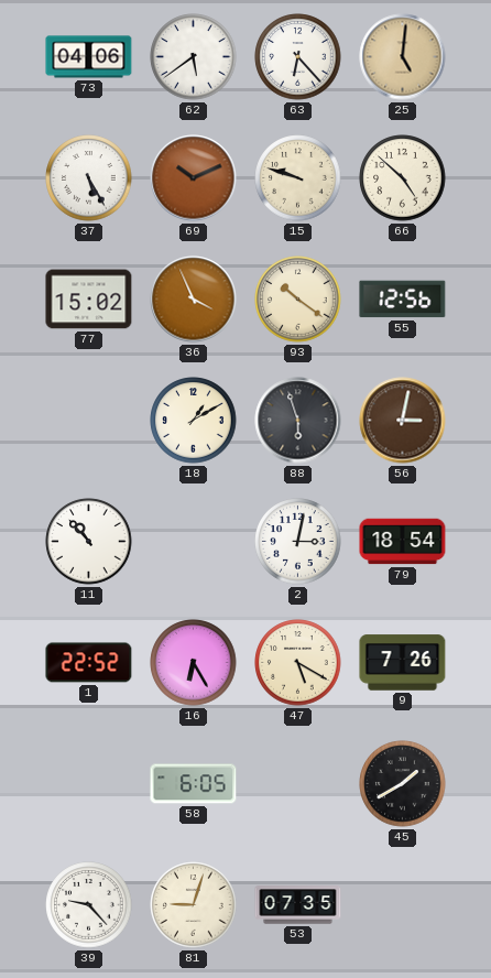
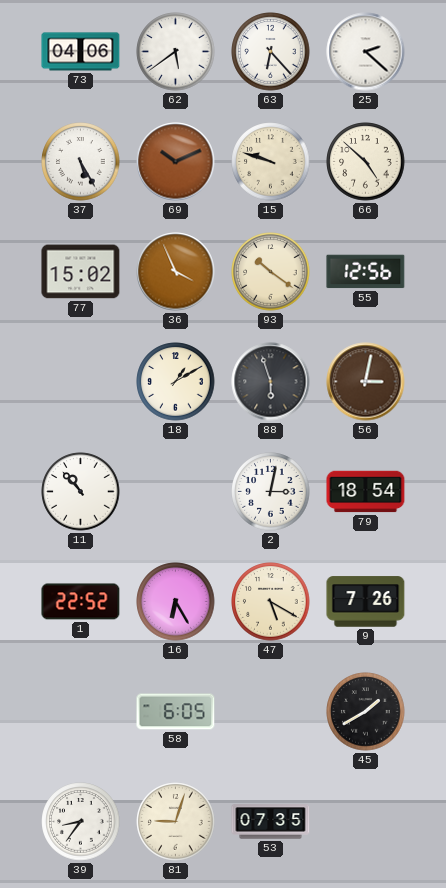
25: 5:01 -> 2:22 (366, 52)
25 dial: champagne -> white (366, 52)
39: 9:23 -> 8:36 (81, 822)
